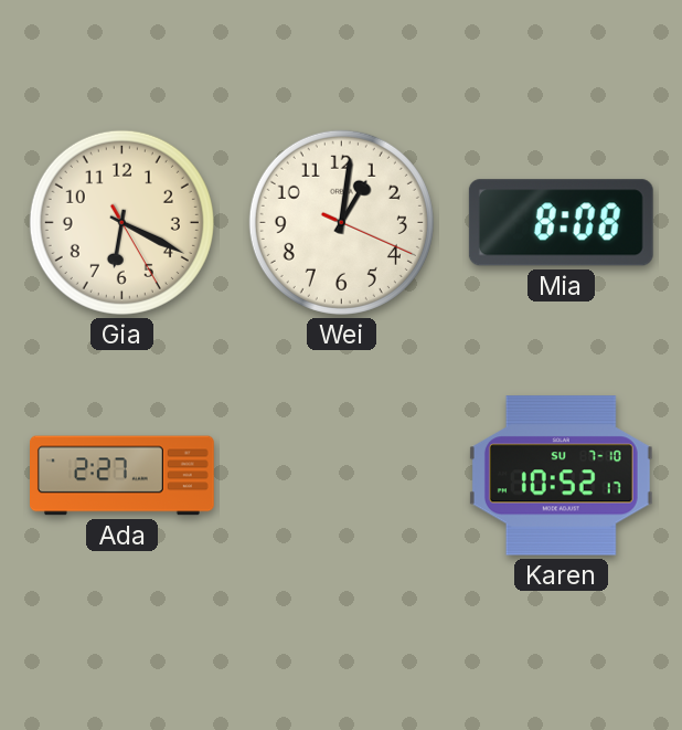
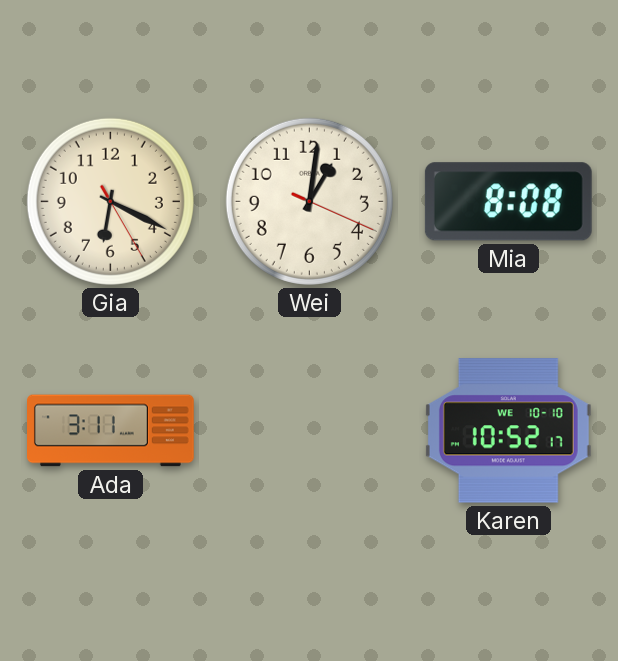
Ada: 2:27 -> 3:11 (111, 431)
Karen date: SU 7-10 -> WE 10-10 (508, 431)
